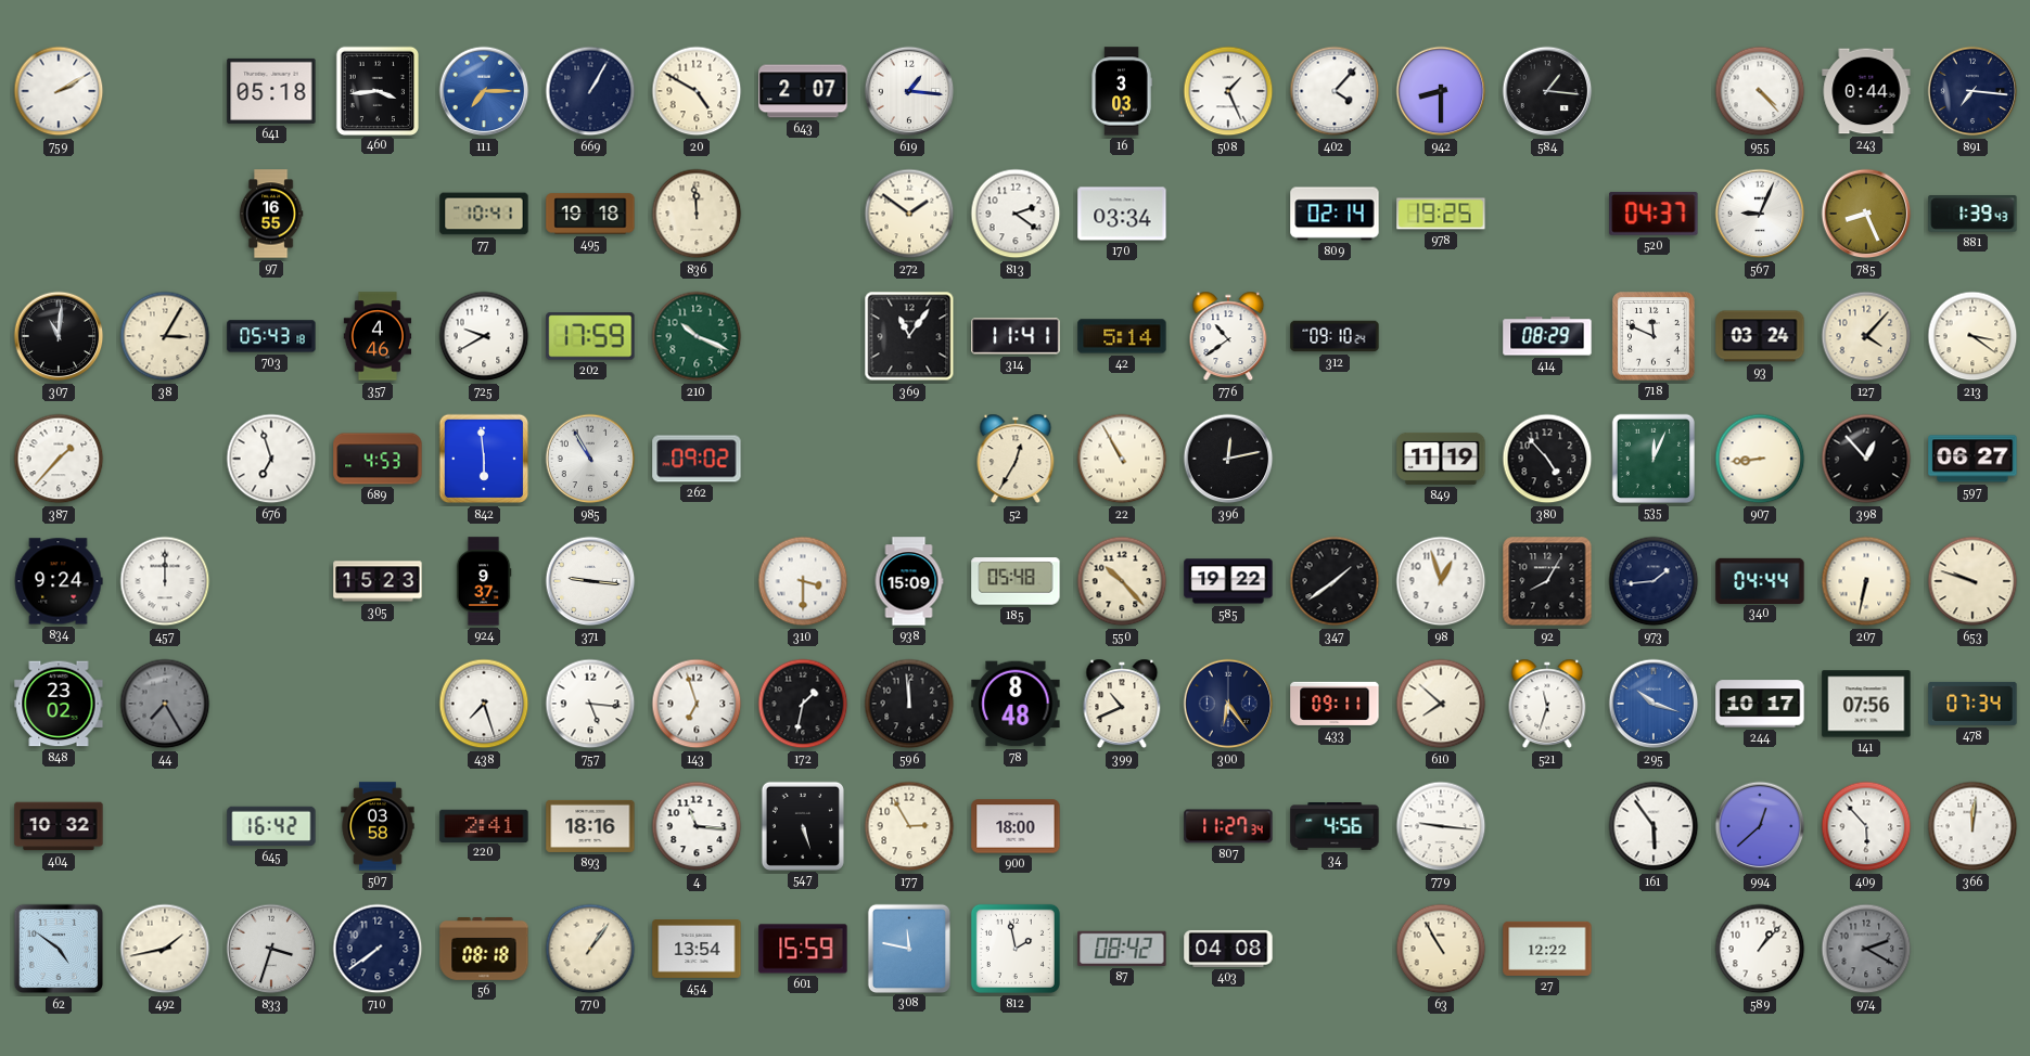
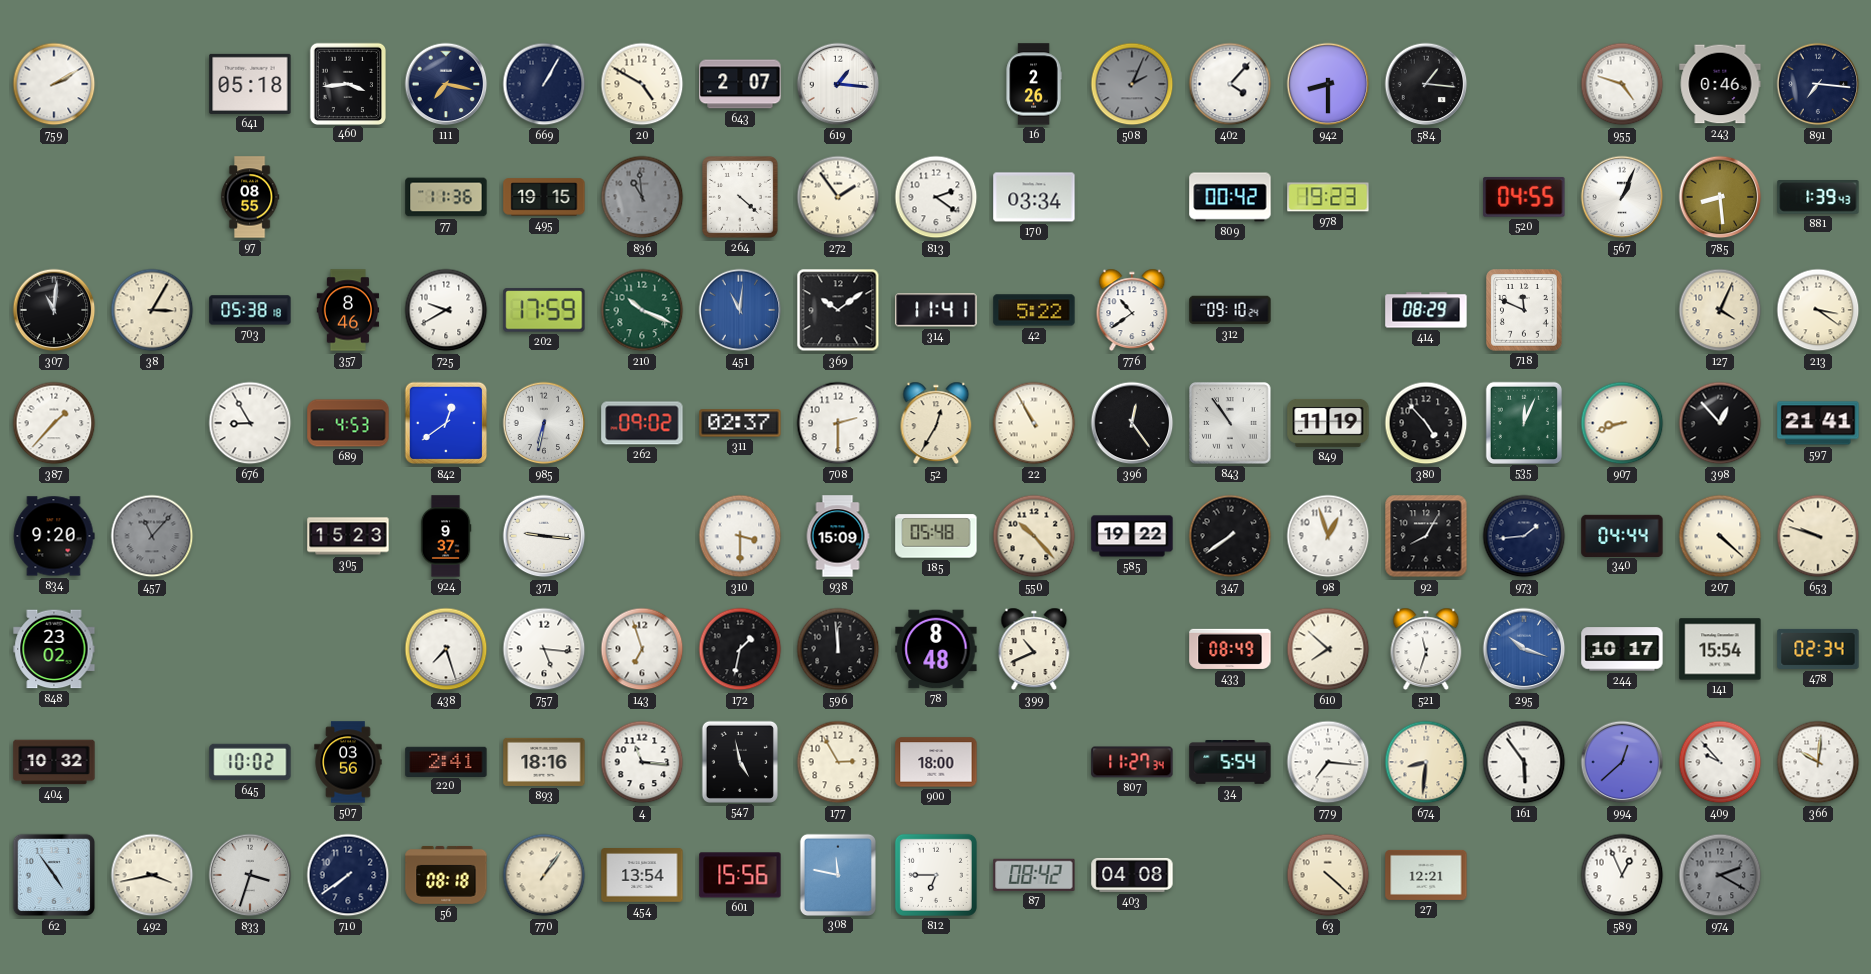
111: 7:15 -> 7:17 (446, 84)
111 dial: blue -> navy (446, 84)
16: 3:03 -> 2:26 (1034, 84)
508: 1:26 -> 2:04 (1132, 84)
508 dial: white -> grey (1132, 84)
955: 4:23 -> 4:48 (1622, 84)
243: 0:44 -> 0:46 (1720, 84)
97: 16:55 -> 08:55 (250, 197)
77: 10:41 -> 11:36 (446, 197)
495: 19:18 -> 19:15 (544, 197)
836: 11:59 -> 10:59 (642, 197)
836 dial: cream -> grey (642, 197)
264: none -> 4:22 (741, 198)
272: 1:51 -> 1:54 (838, 197)
809: 02:14 -> 00:42 (1230, 197)
978: 19:25 -> 19:23 (1328, 197)
520: 04:37 -> 04:55 (1524, 197)
567: 9:04 -> 1:04 (1622, 197)
785: 8:26 -> 8:29 (1720, 197)
703: 05:43 -> 05:38 (250, 310)
357: 4:46 -> 8:46 (348, 310)
451: none -> 11:01 (740, 310)
369: 11:06 -> 10:09 (838, 310)
42: 5:14 -> 5:22 (1034, 310)
93: 03:24 -> none (1760, 336)
127: 4:07 -> 4:04 (1720, 310)
676: 6:57 -> 8:55 (250, 423)
842: 5:59 -> 12:39 (446, 423)
985: 10:55 -> 6:32 (544, 423)
311: none -> 02:37 (740, 423)
708: none -> 2:30 (838, 423)
396: 12:13 -> 12:24 (1132, 423)
843: none -> 10:54 (1230, 423)
907: 8:44 -> 8:42 (1622, 423)
597: 06:27 -> 21:41 (1818, 423)
834: 9:24 -> 9:20 (54, 536)
457: 12:00 -> 11:07 (152, 536)
457 dial: white -> grey (152, 536)
347: 1:39 -> 7:39 (1230, 536)
207: 6:32 -> 4:22 (1720, 536)
44: 7:25 -> none (165, 704)
300: 6:24 -> none (1228, 704)
433: 09:11 -> 08:49 (1230, 649)
141: 07:56 -> 15:54 (1720, 649)
478: 07:34 -> 02:34 (1818, 649)
645: 16:42 -> 10:02 (250, 762)
507: 03:58 -> 03:56 (348, 762)
547: 5:27 -> 4:58 (739, 761)
34: 4:56 -> 5:54 (1230, 763)
779: 9:16 -> 7:16 (1328, 762)
674: none -> 8:31 (1426, 762)
409: 5:53 -> 9:53 (1720, 762)
366: 12:01 -> 10:01 (1818, 762)
62: 4:51 -> 4:54 (54, 875)
492: 1:43 -> 3:43 (152, 875)
601: 15:59 -> 15:56 (740, 875)
812: 1:58 -> 6:45 (936, 875)
63: 10:55 -> 4:22 (1328, 875)
27: 12:22 -> 12:21 (1426, 875)
589: 1:07 -> 12:56 (1622, 875)
